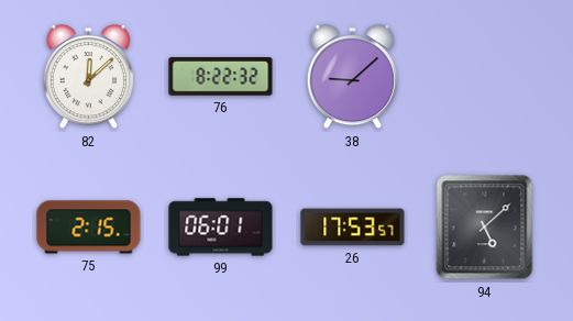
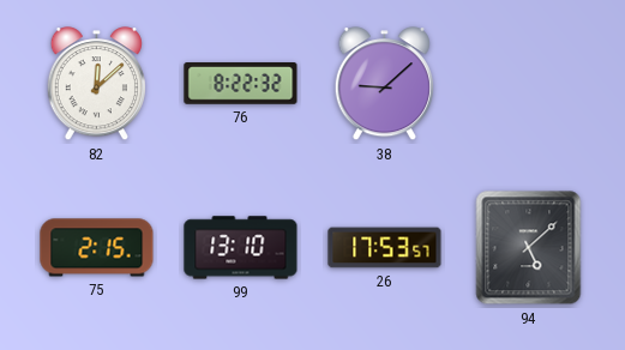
99: 06:01 -> 13:10 (241, 248)
